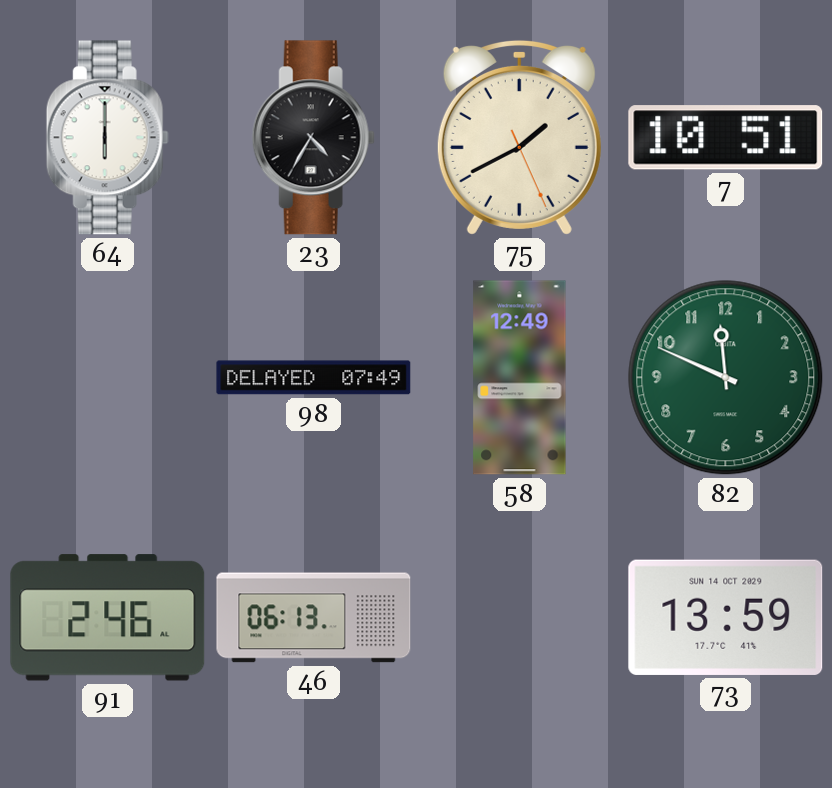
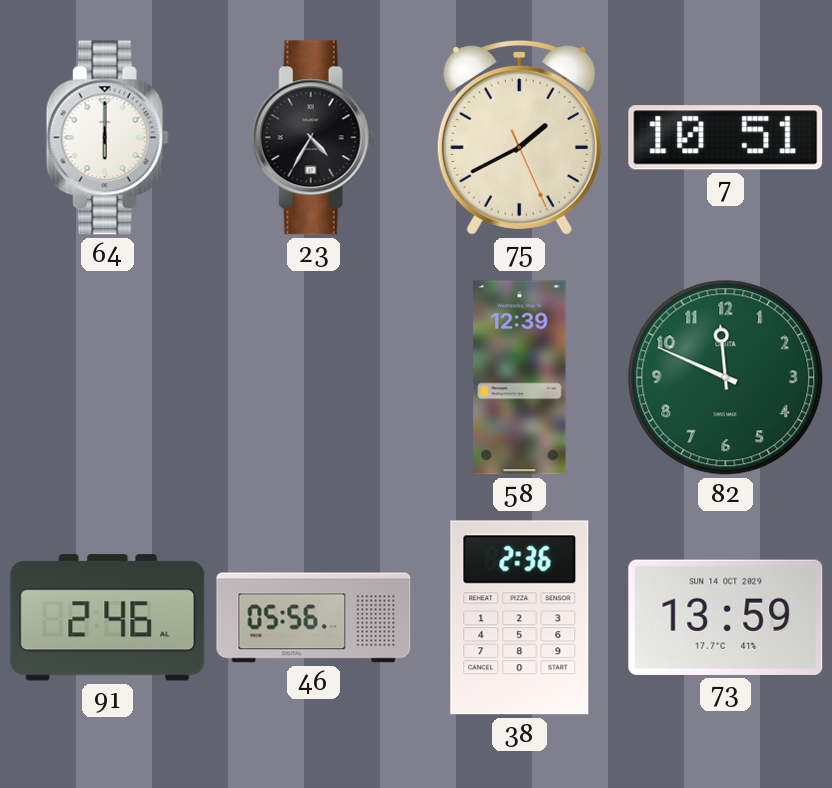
98: 07:49 -> none (314, 378)
58: 12:49 -> 12:39 (520, 378)
46: 06:13 -> 05:56 (314, 618)
38: none -> 2:36 (520, 618)
